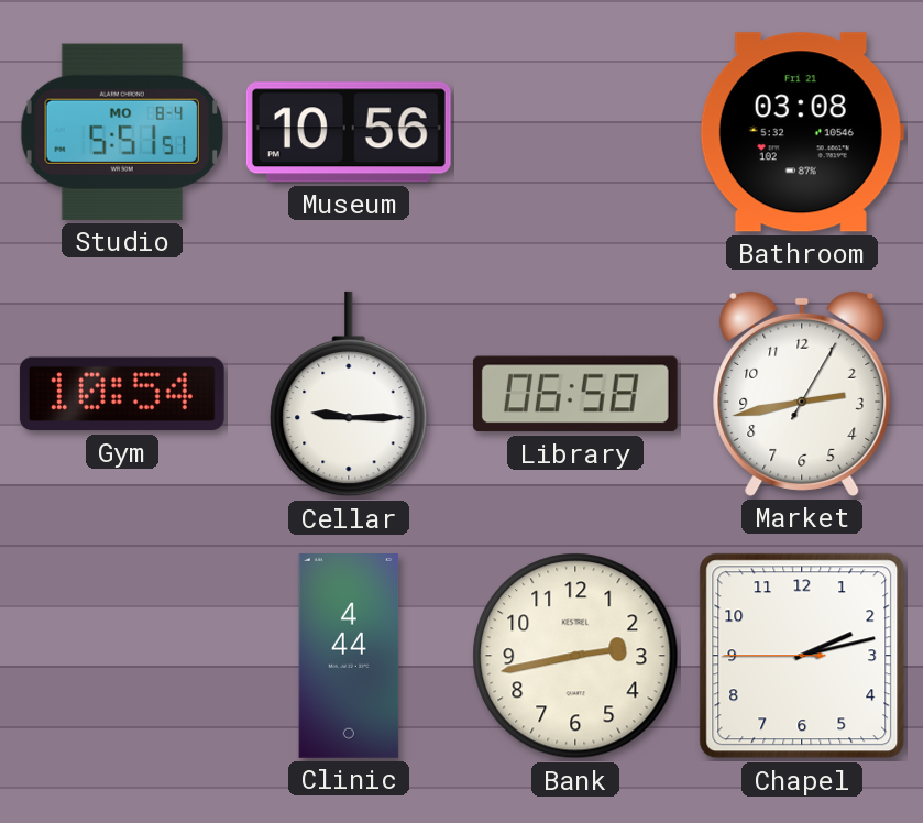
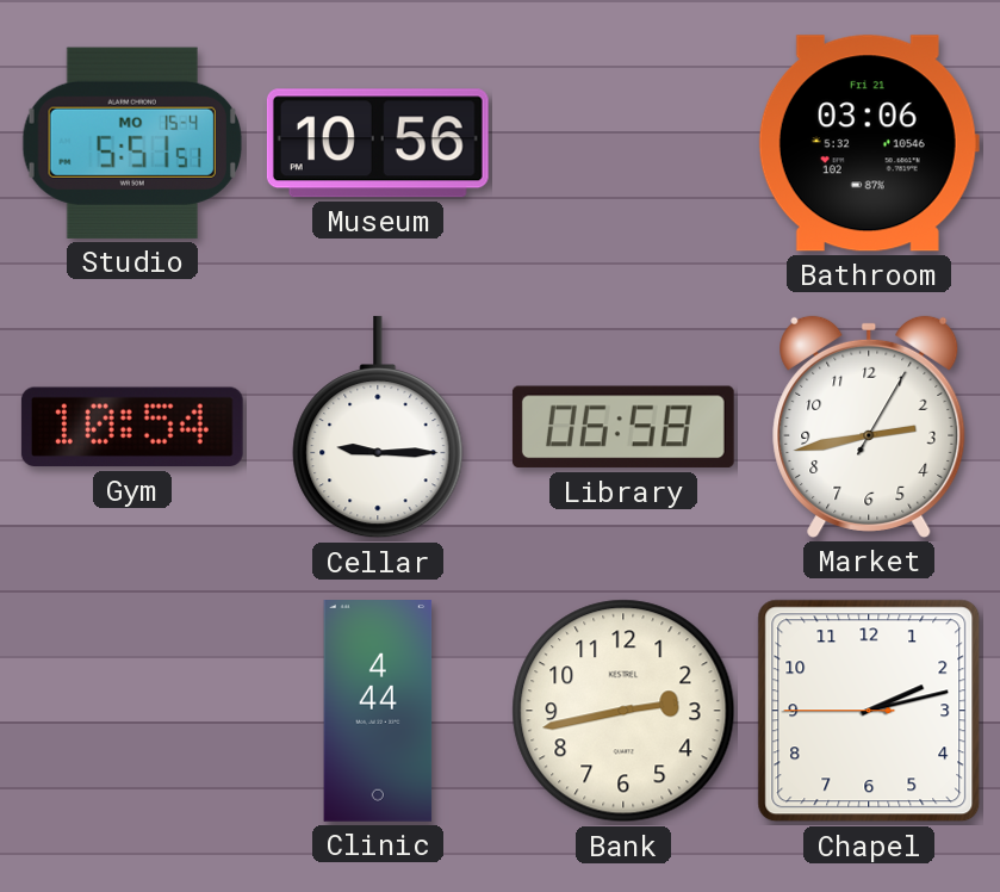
Studio date: MO 8-4 -> MO 15-4 (132, 143)
Bathroom: 03:08 -> 03:06 (869, 143)
